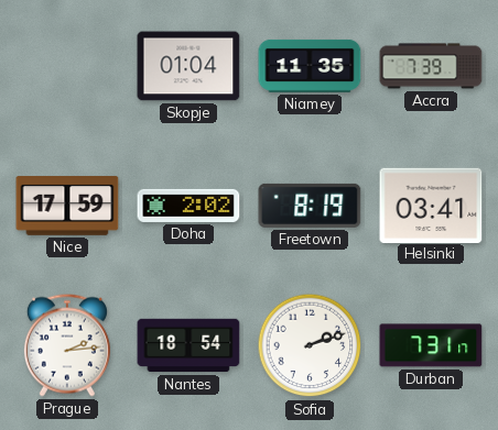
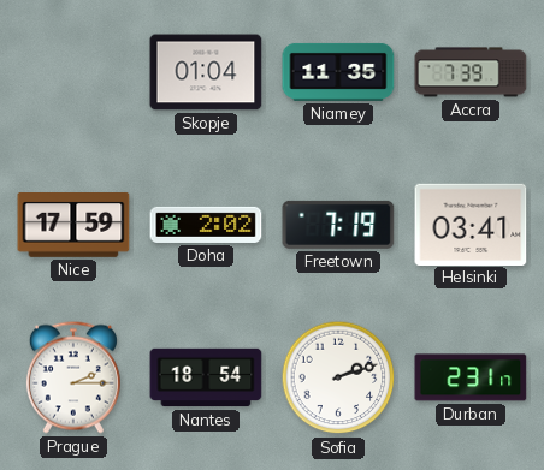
Freetown: 8:19 -> 7:19 (338, 225)
Prague: 2:14 -> 2:15 (73, 377)
Durban: 7:31 -> 2:31 (471, 377)
